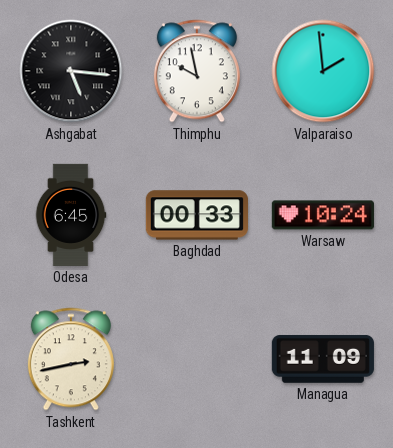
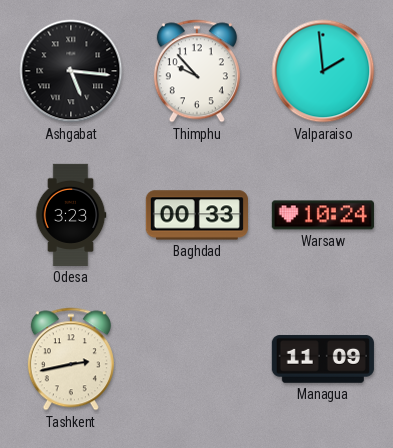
Thimphu: 9:58 -> 9:53 (197, 71)
Odesa: 6:45 -> 3:23 (71, 215)
